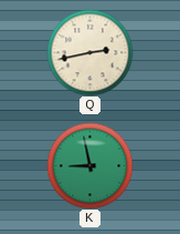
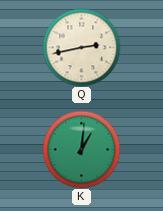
K: 8:58 -> 1:01 (81, 149)
